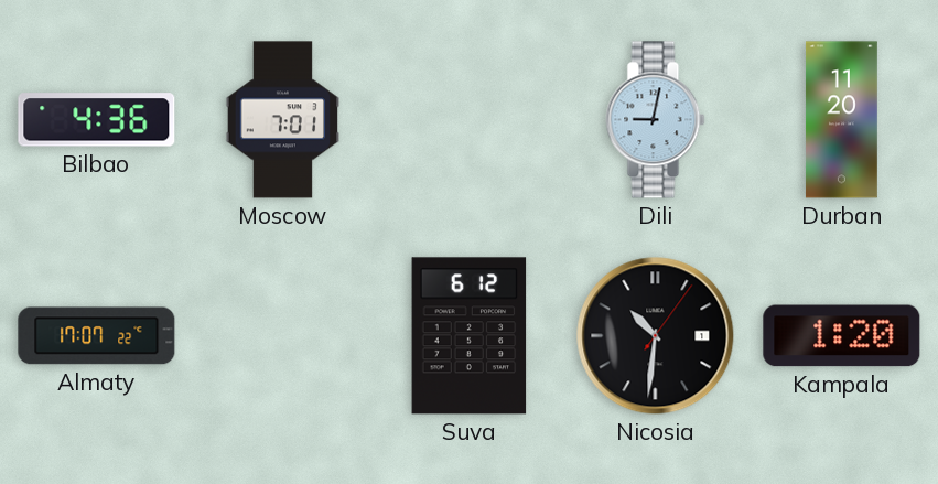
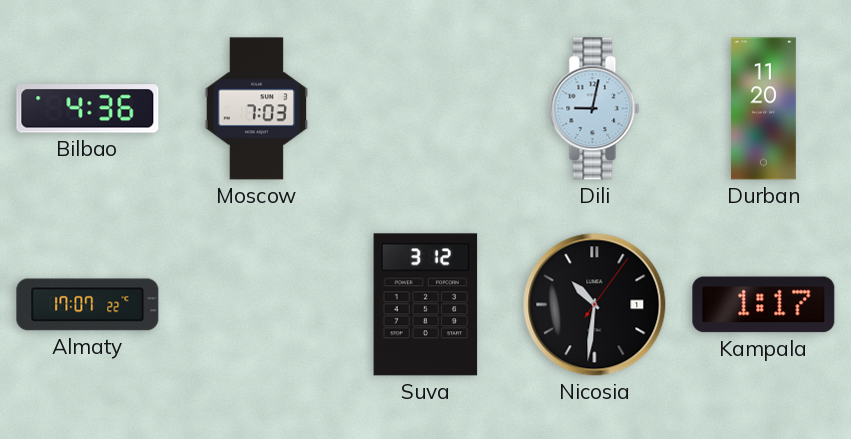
Moscow: 7:01 -> 7:03 (257, 109)
Suva: 6:12 -> 3:12 (426, 305)
Kampala: 1:20 -> 1:17 (764, 305)
